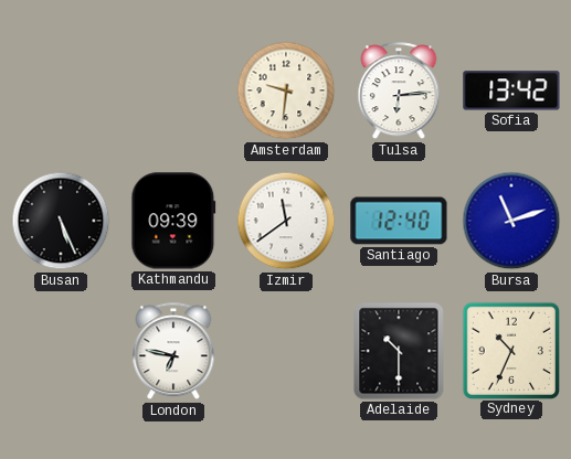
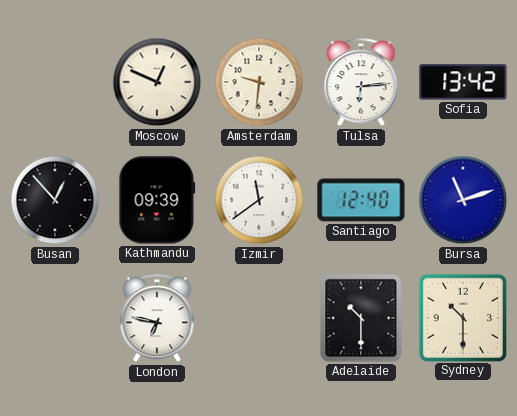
Moscow: none -> 12:49 (157, 82)
Busan: 5:26 -> 12:53 (55, 200)
Sydney: 10:34 -> 10:30 (462, 317)
